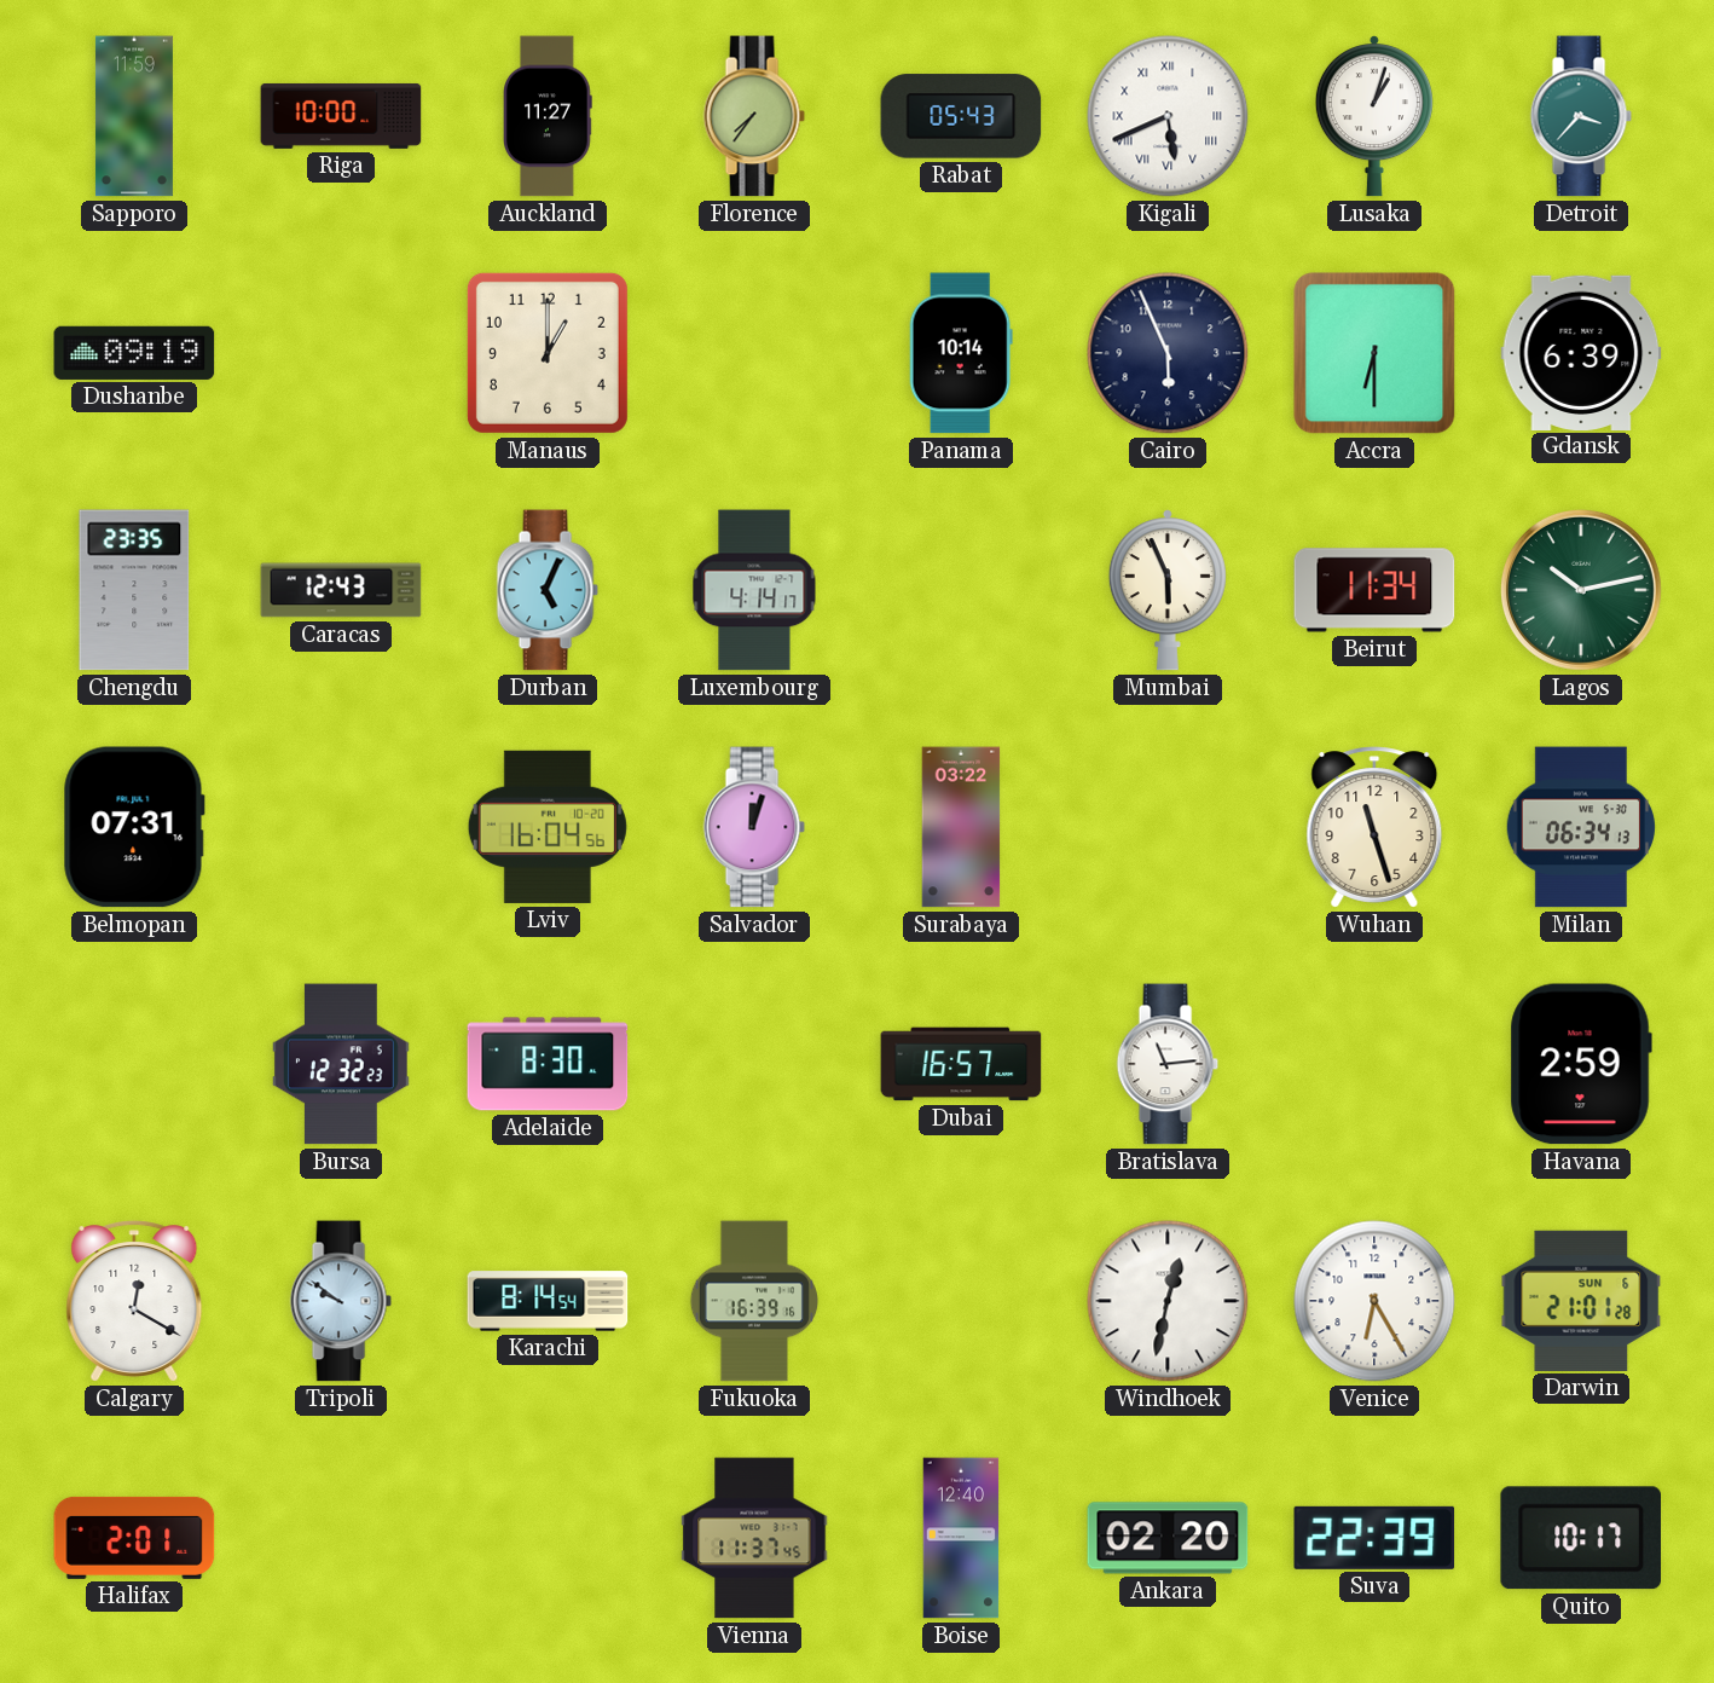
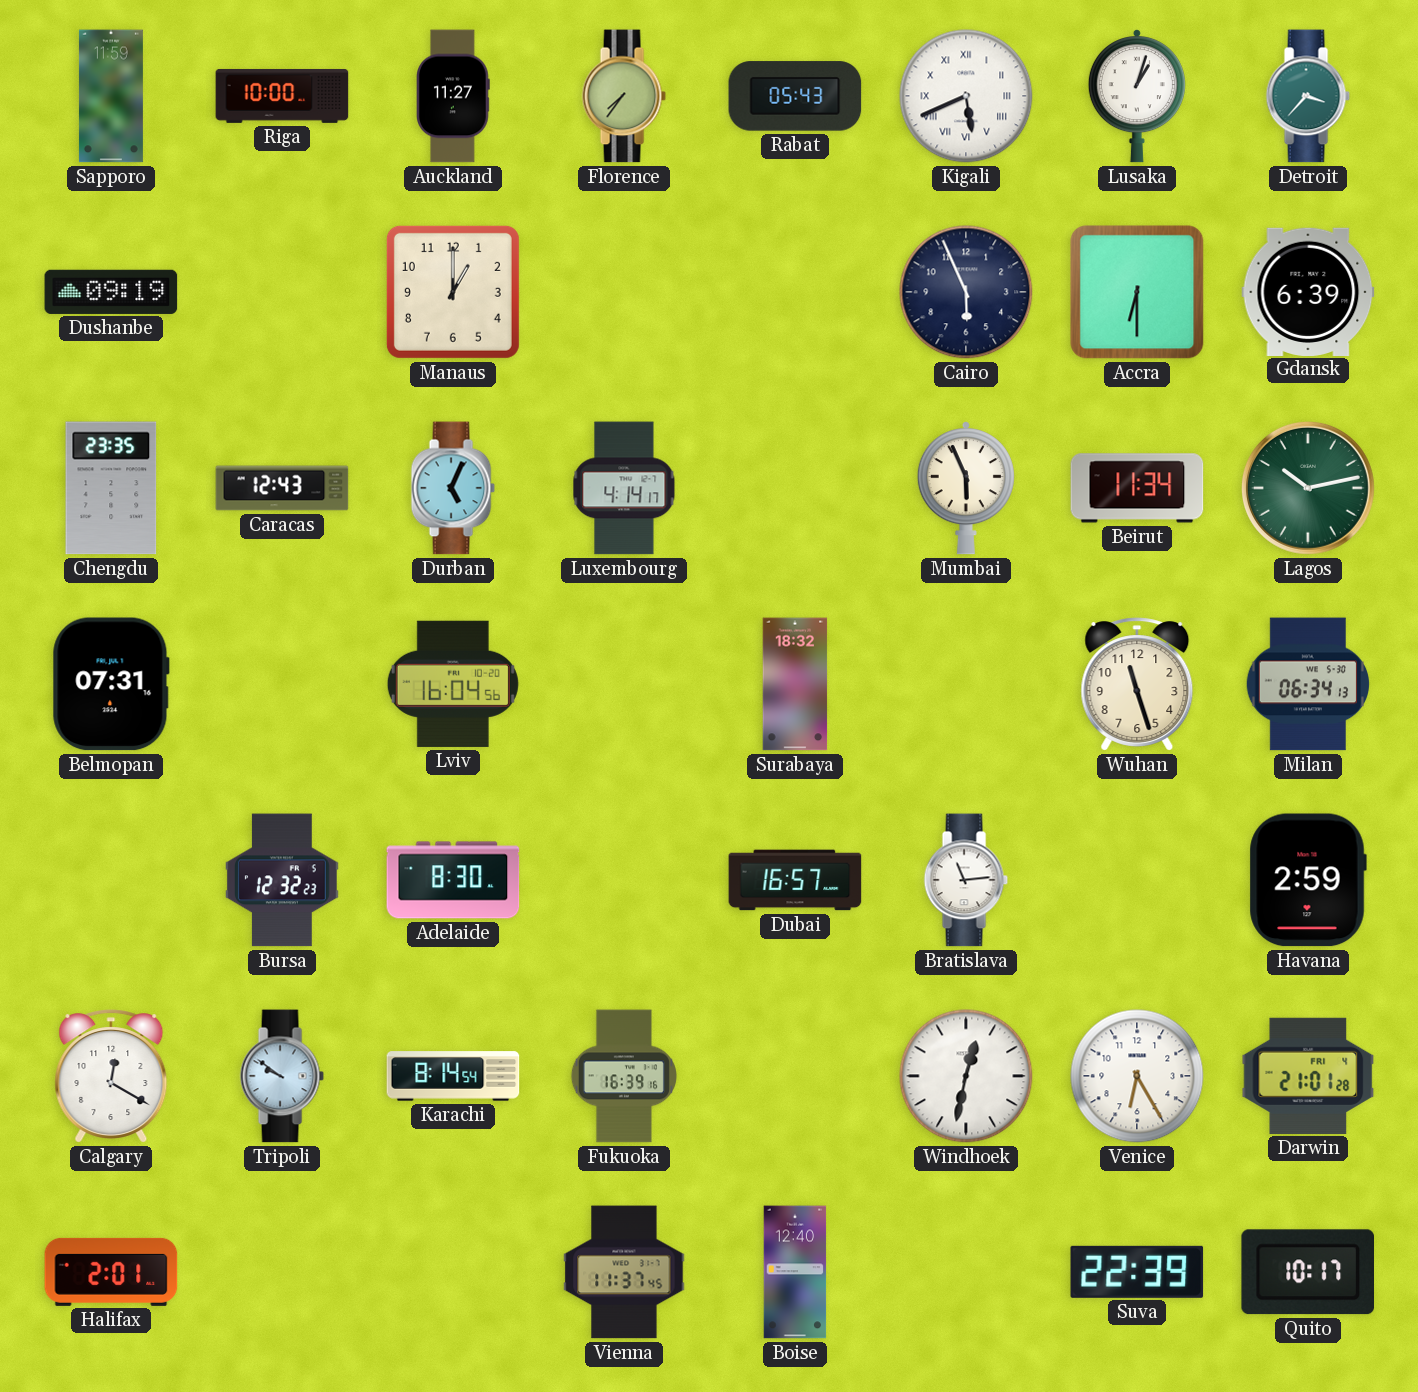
Panama: 10:14 -> none (961, 353)
Salvador: 12:03 -> none (754, 827)
Surabaya: 03:22 -> 18:32 (795, 684)
Darwin date: SUN 6 -> FRI 4 (1308, 1076)
Ankara: 02:20 -> none (1168, 1538)
